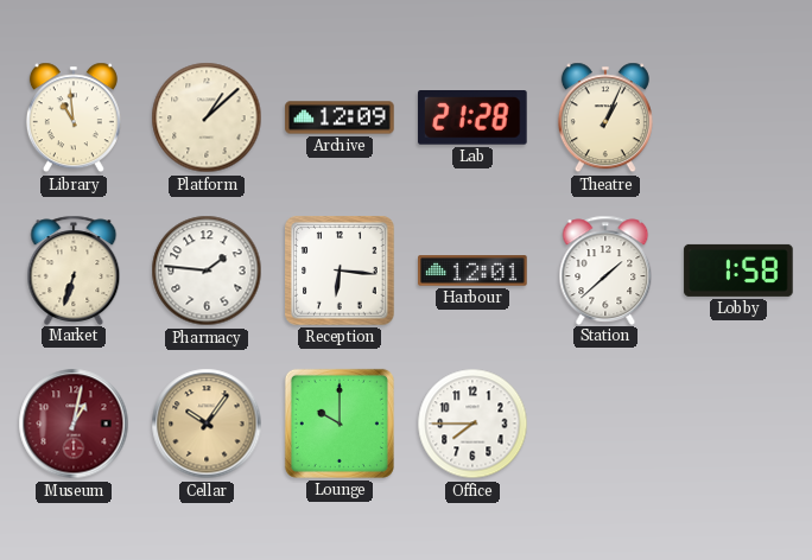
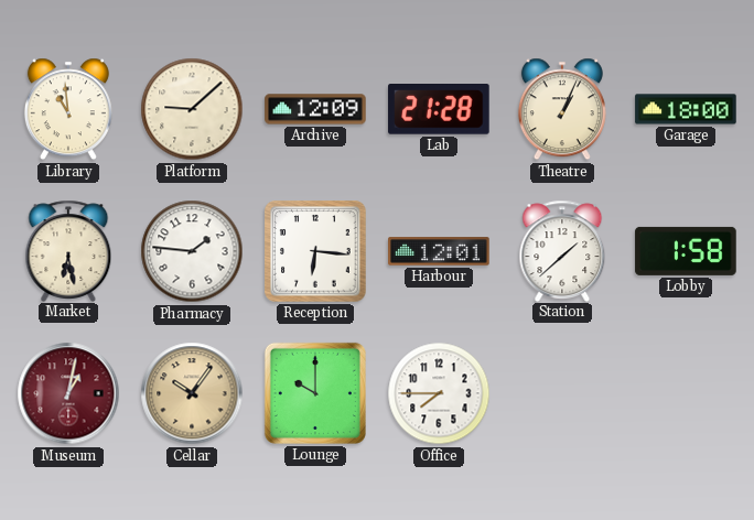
Platform: 1:08 -> 9:08 (192, 109)
Garage: none -> 18:00 (686, 109)
Market: 6:33 -> 6:28 (68, 250)
